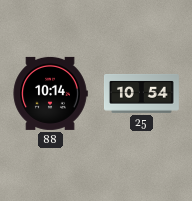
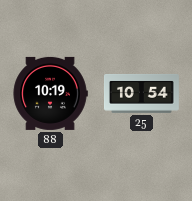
88: 10:14 -> 10:19 (50, 93)
